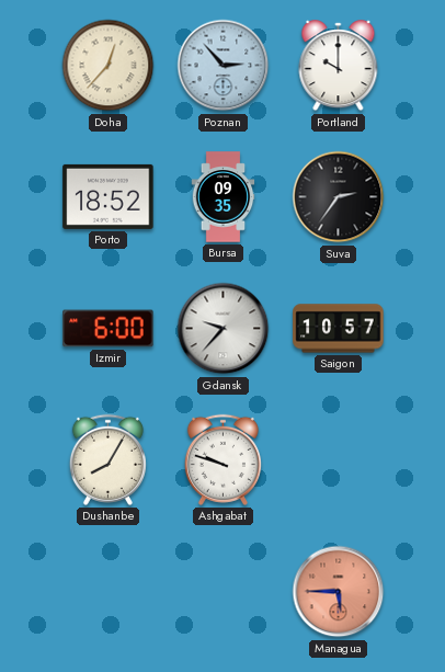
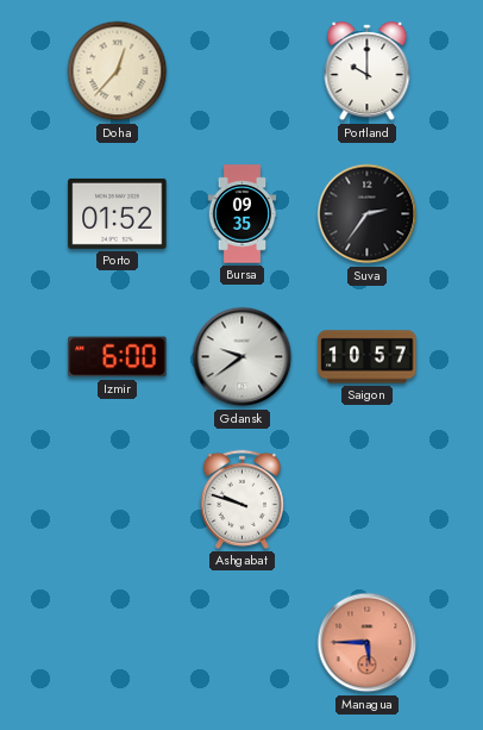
Poznan: 2:53 -> none (224, 66)
Porto: 18:52 -> 01:52 (118, 213)
Gdansk: 9:37 -> 9:39 (243, 357)
Dushanbe: 8:05 -> none (107, 459)
